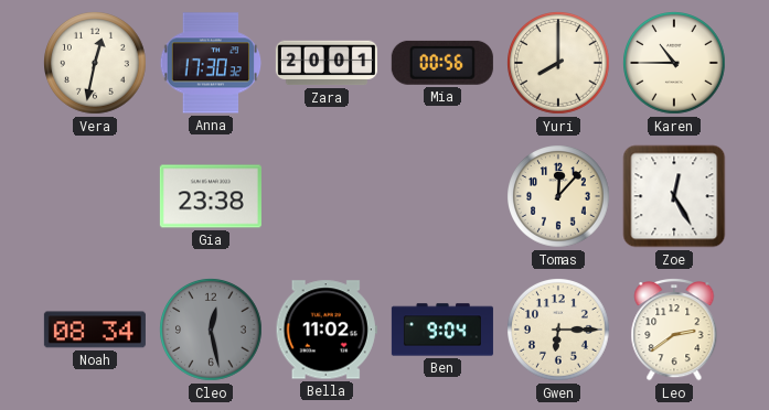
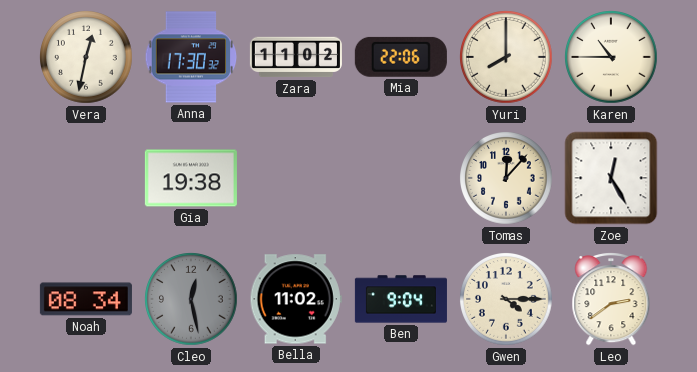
Zara: 20:01 -> 11:02 (296, 57)
Mia: 00:56 -> 22:06 (401, 57)
Gia: 23:38 -> 19:38 (191, 178)
Gwen: 6:15 -> 4:15 (507, 300)
